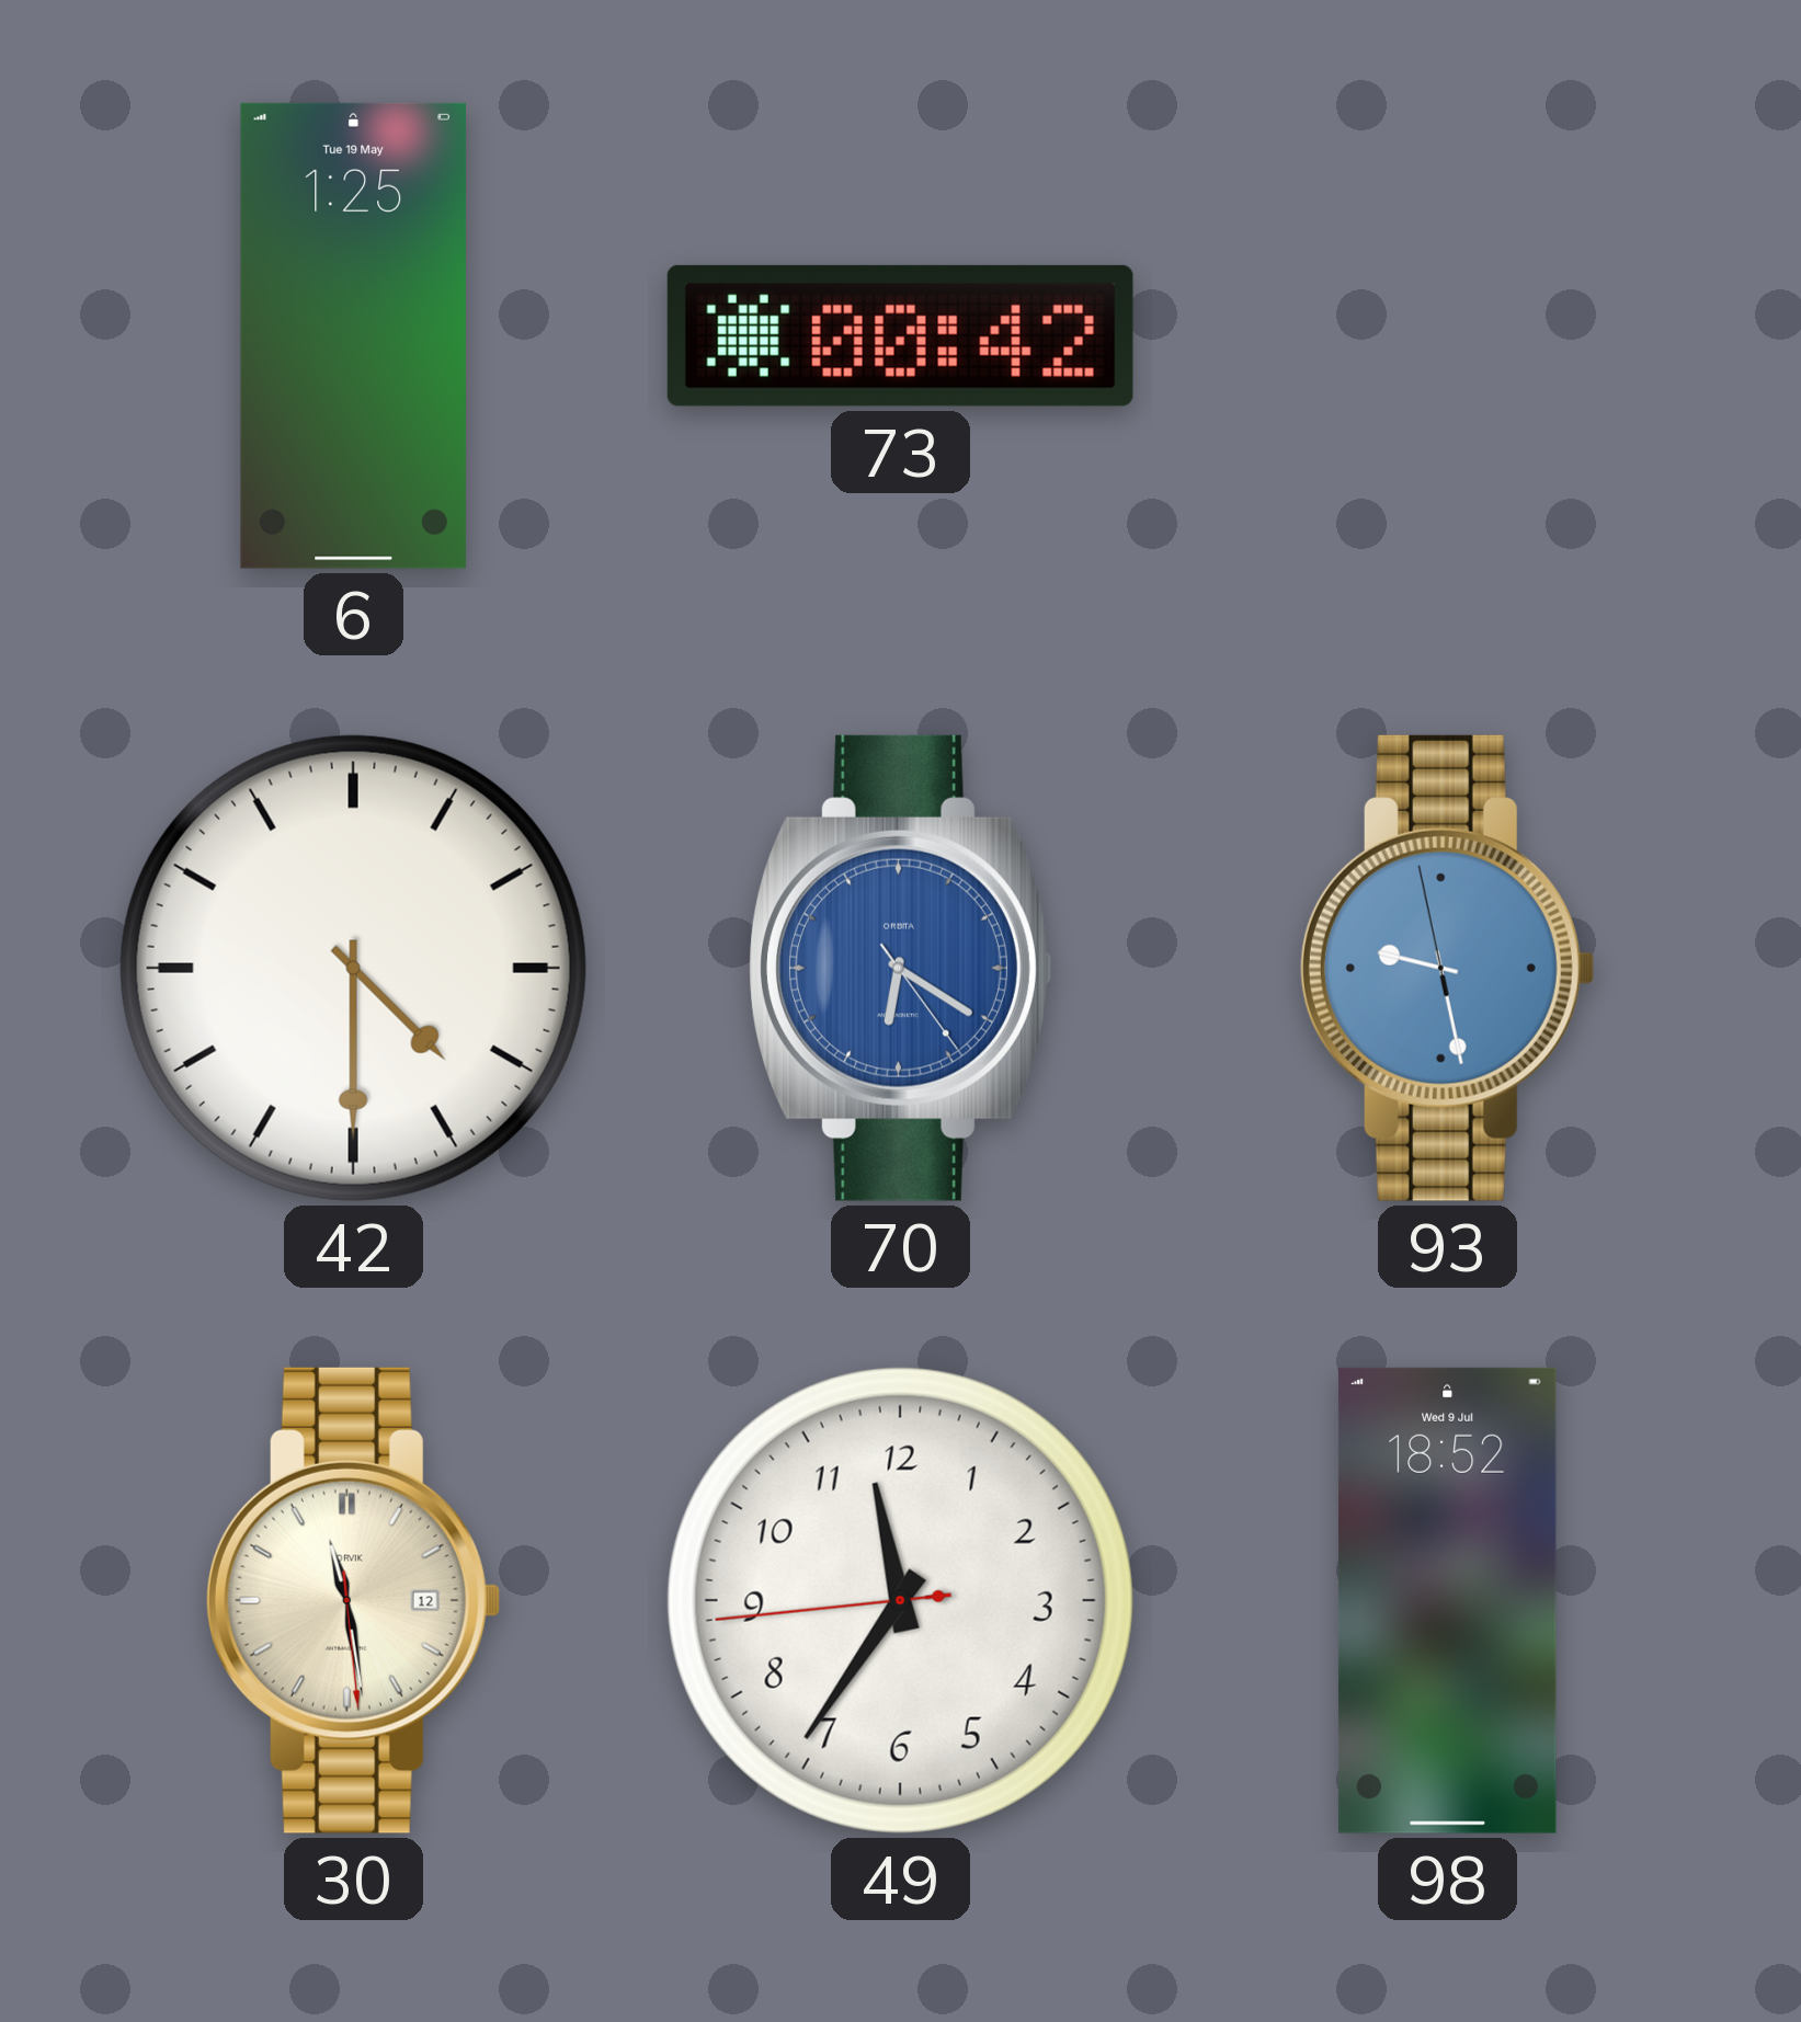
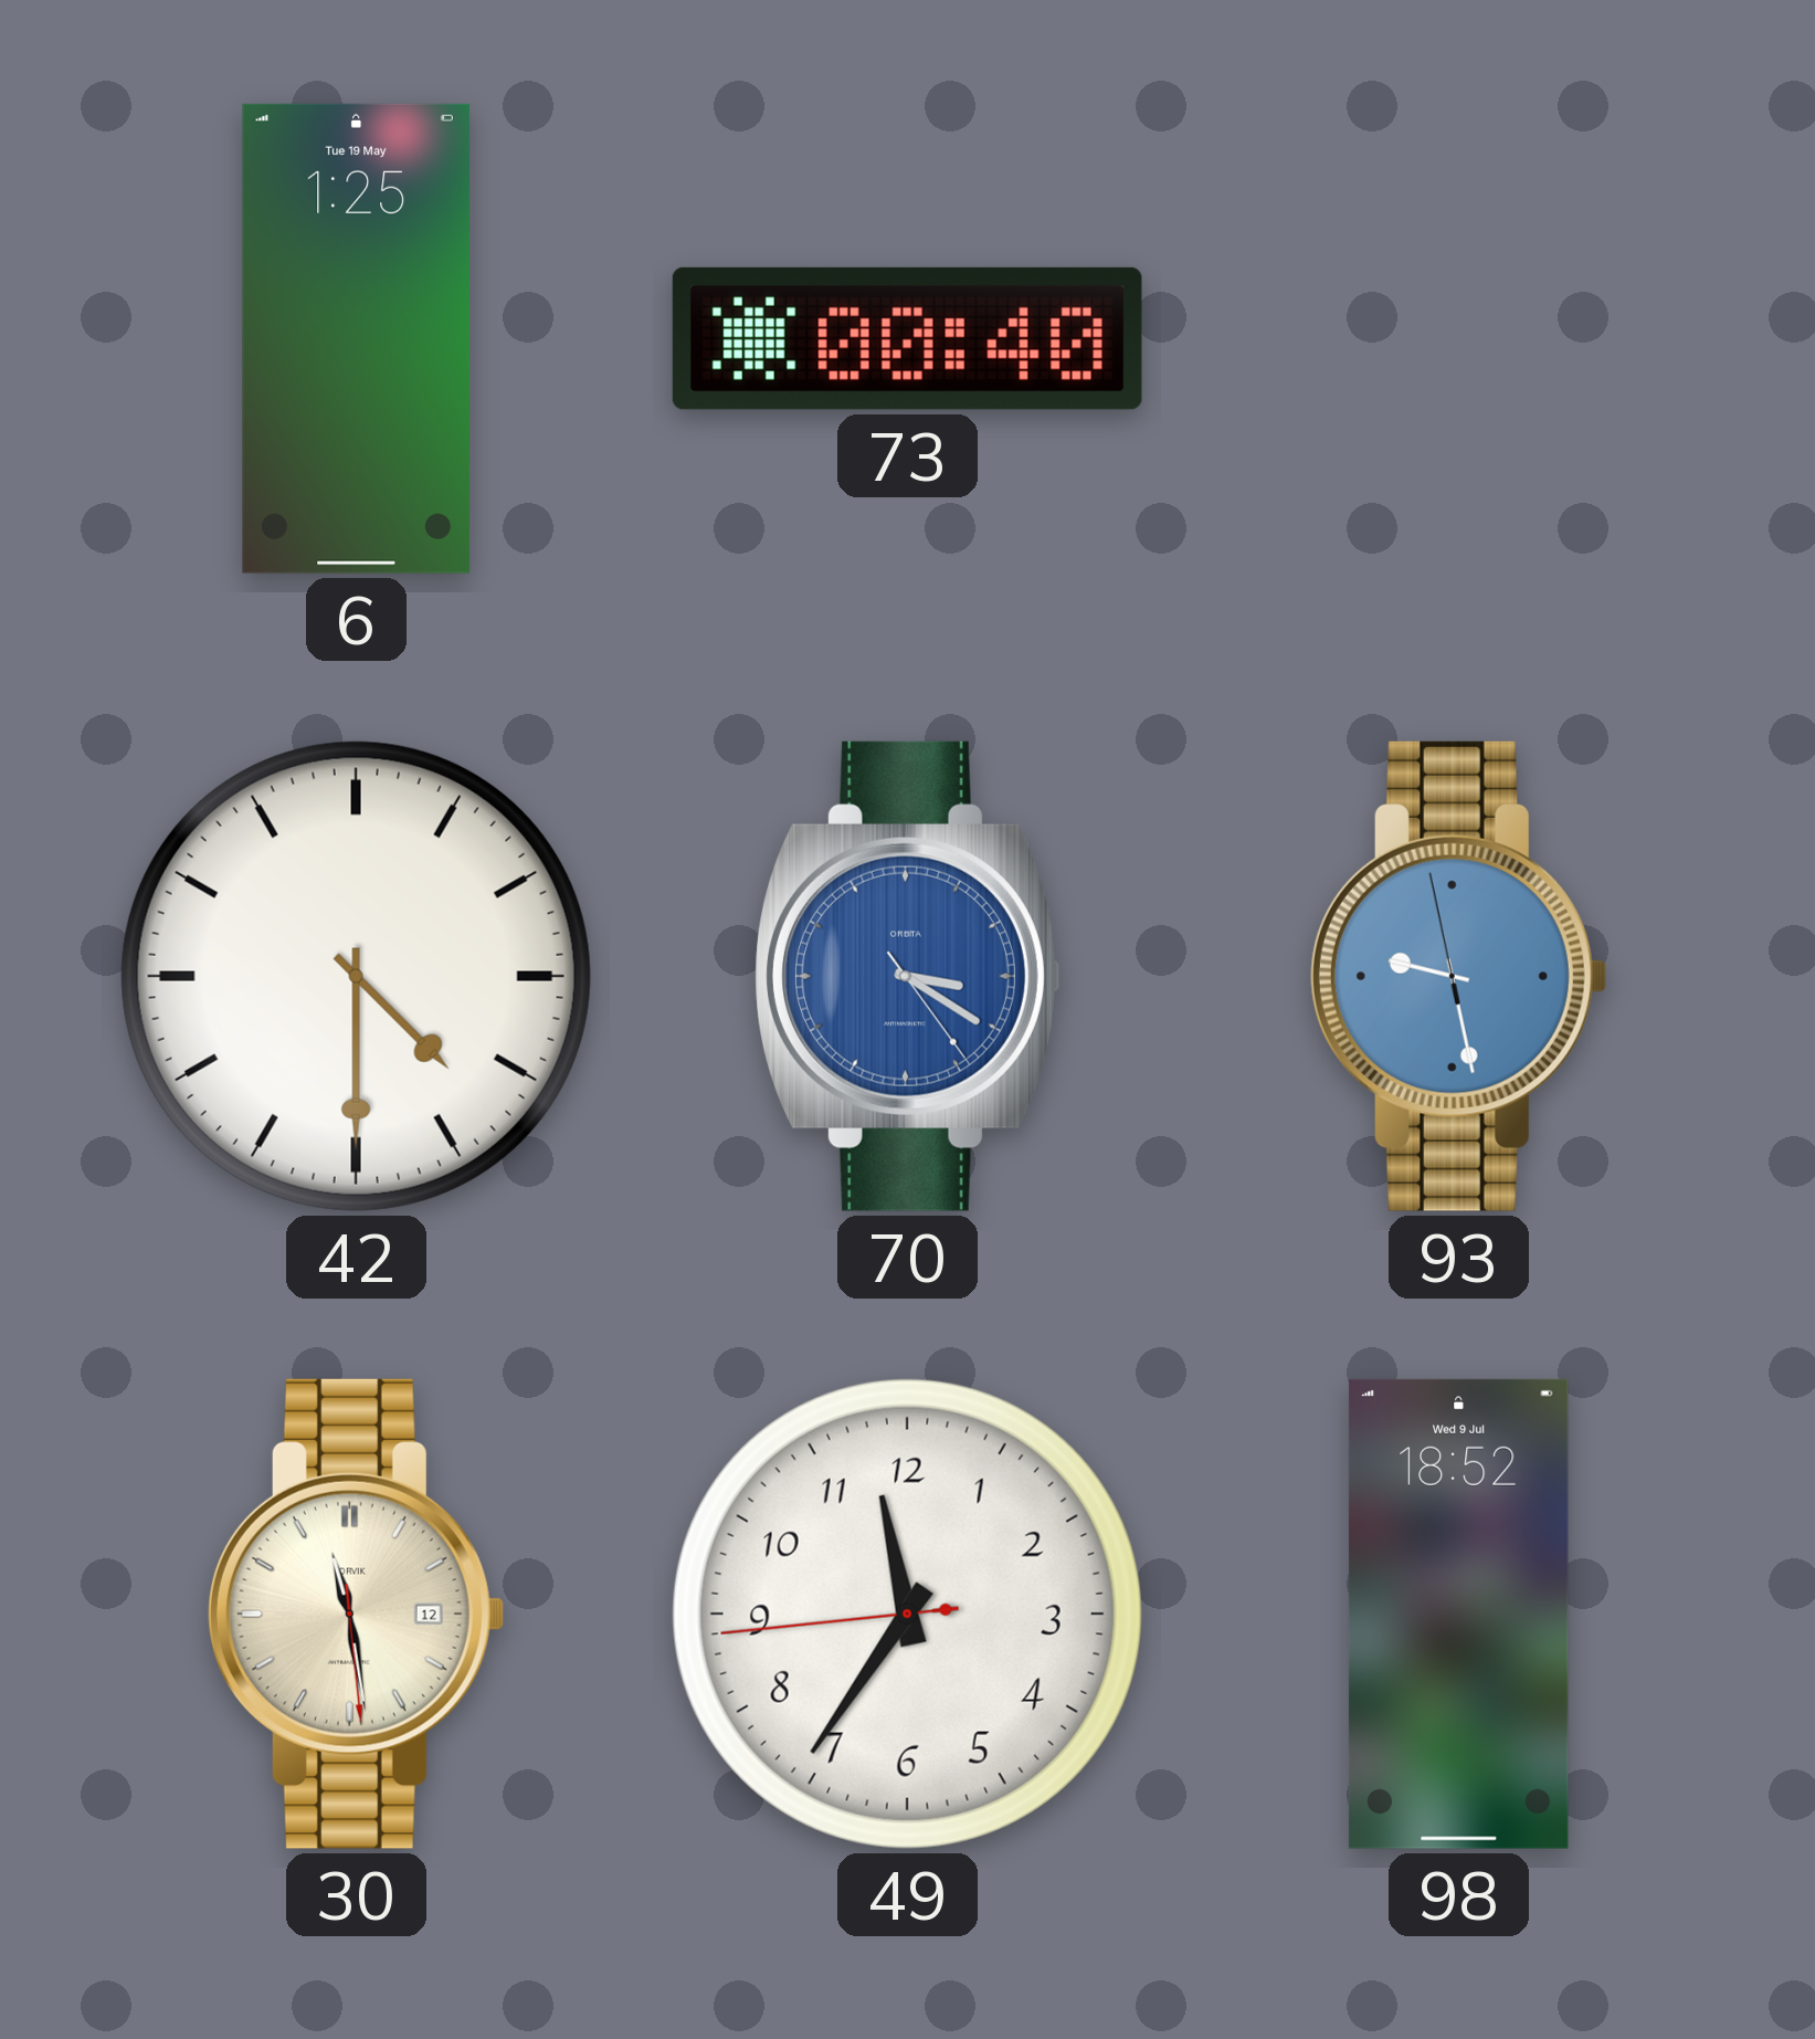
73: 00:42 -> 00:40 (907, 338)
70: 6:20 -> 3:20 (907, 976)
